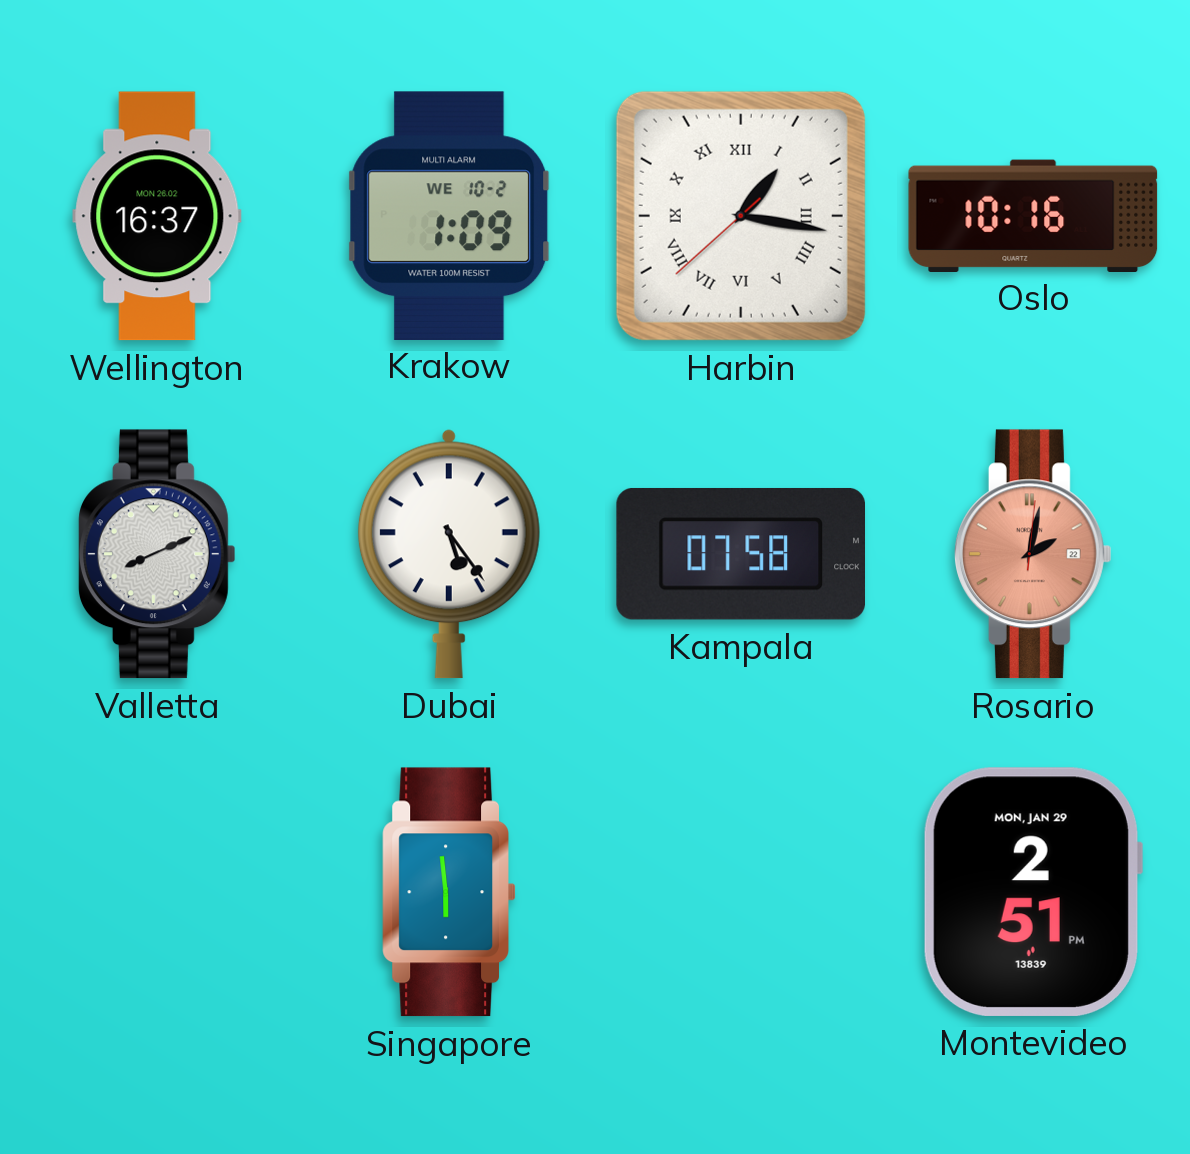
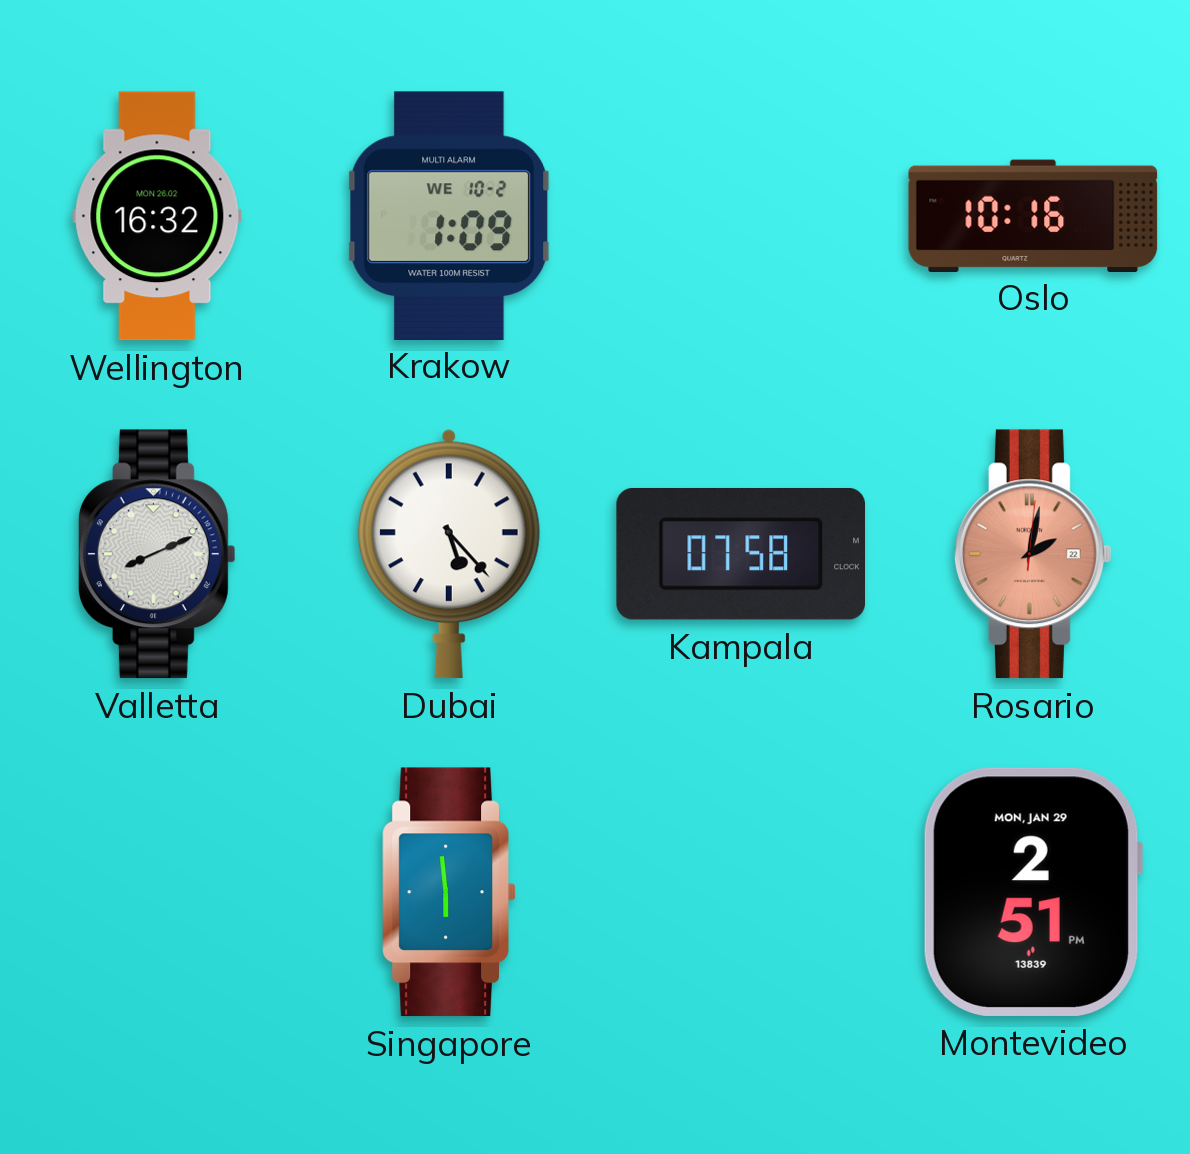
Wellington: 16:37 -> 16:32 (157, 216)
Harbin: 1:16 -> none (741, 216)
Dubai: 5:24 -> 5:23 (449, 554)
